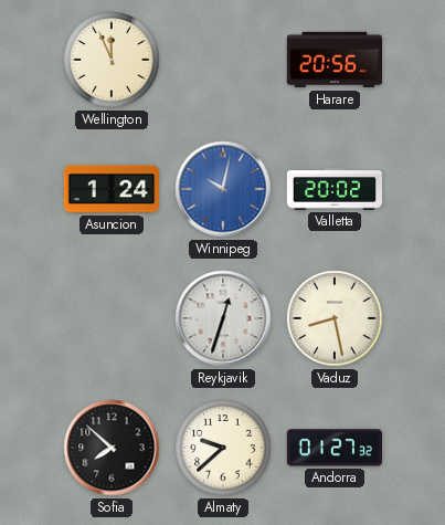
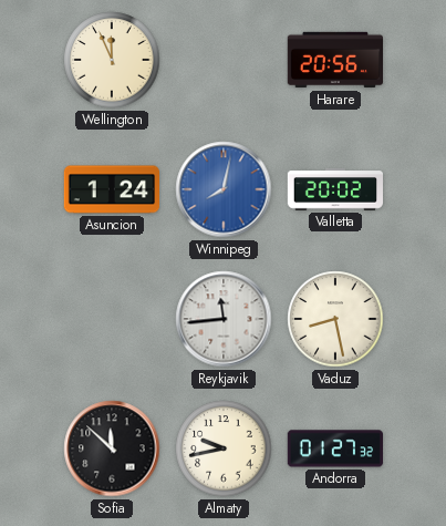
Winnipeg: 10:02 -> 8:02 (224, 189)
Reykjavik: 12:33 -> 11:44 (224, 319)
Sofia: 7:52 -> 11:52 (112, 448)
Almaty: 9:38 -> 9:43 (224, 448)
